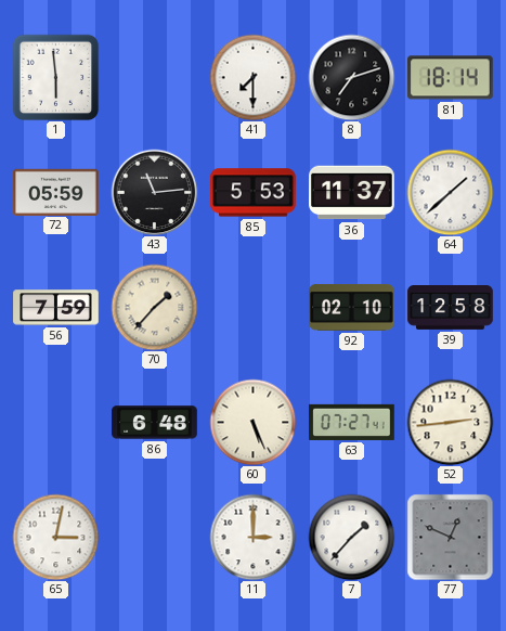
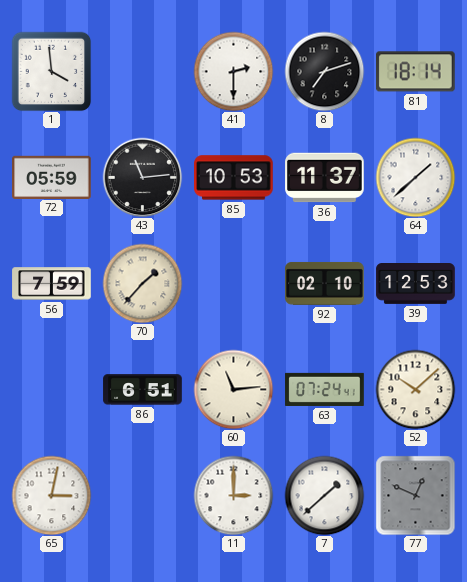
1: 5:59 -> 3:59 (51, 71)
41: 7:30 -> 2:30 (233, 71)
85: 5:53 -> 10:53 (234, 178)
39: 12:58 -> 12:53 (416, 284)
86: 6:48 -> 6:51 (143, 390)
60: 5:26 -> 11:14 (233, 389)
63: 07:27 -> 07:24 (325, 389)
52: 2:44 -> 10:08 (415, 389)
7: 1:37 -> 1:38 (324, 495)
